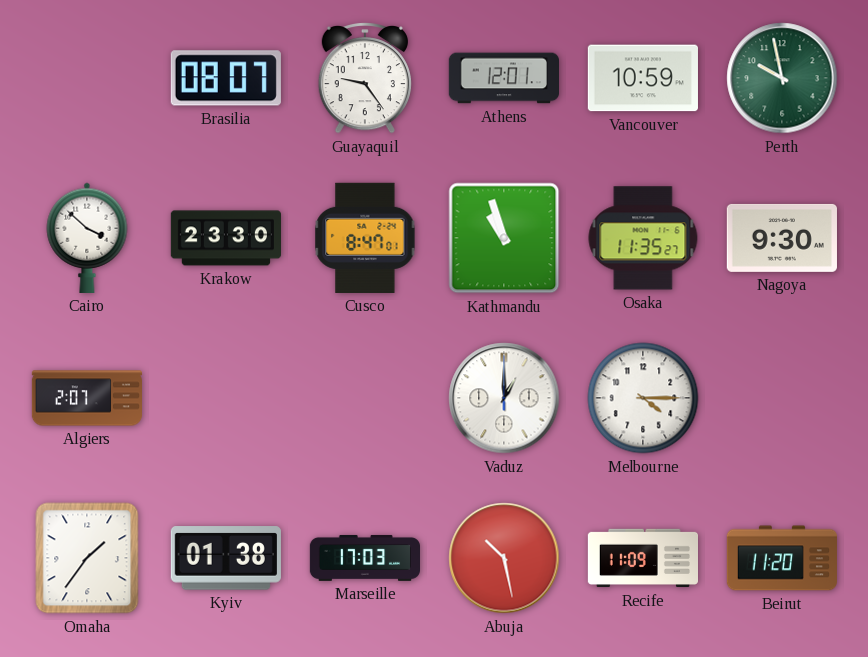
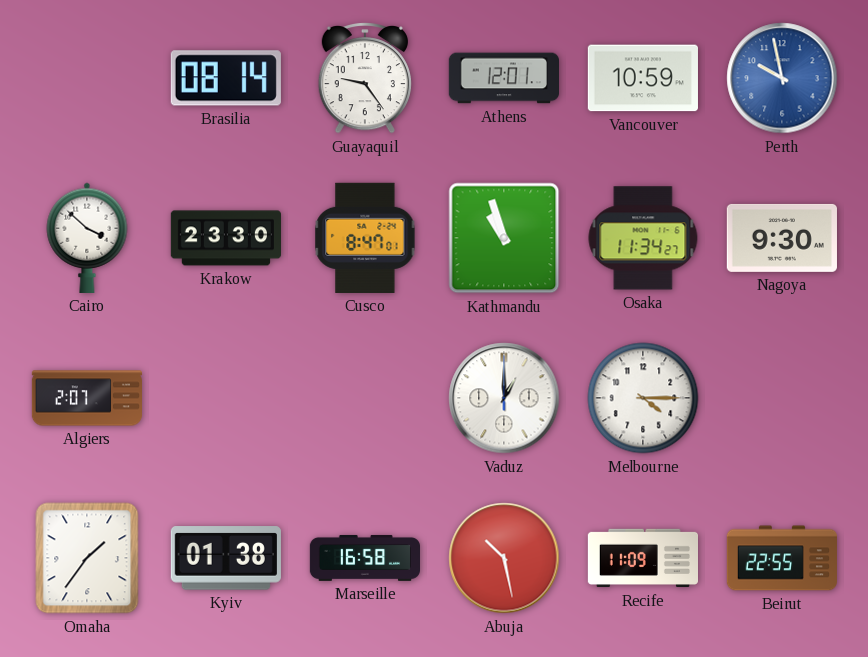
Brasilia: 08:07 -> 08:14 (226, 78)
Perth dial: green -> blue (782, 78)
Osaka: 11:35 -> 11:34 (643, 238)
Marseille: 17:03 -> 16:58 (364, 558)
Beirut: 11:20 -> 22:55 (782, 558)
